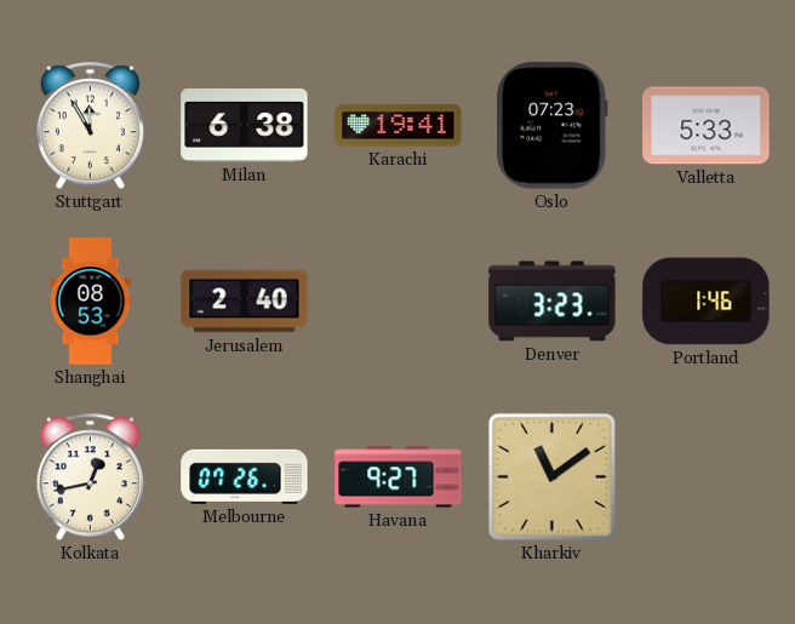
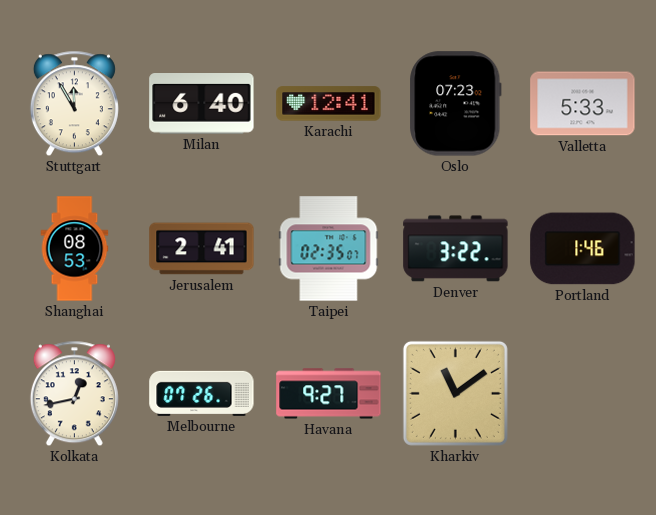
Milan: 6:38 -> 6:40 (202, 104)
Karachi: 19:41 -> 12:41 (329, 104)
Jerusalem: 2:40 -> 2:41 (202, 249)
Taipei: none -> 02:35 (329, 249)
Denver: 3:23 -> 3:22 (456, 249)
